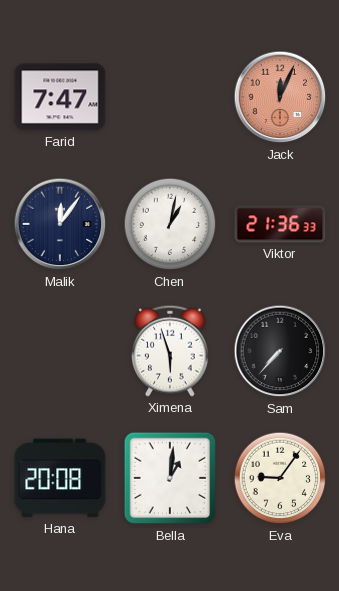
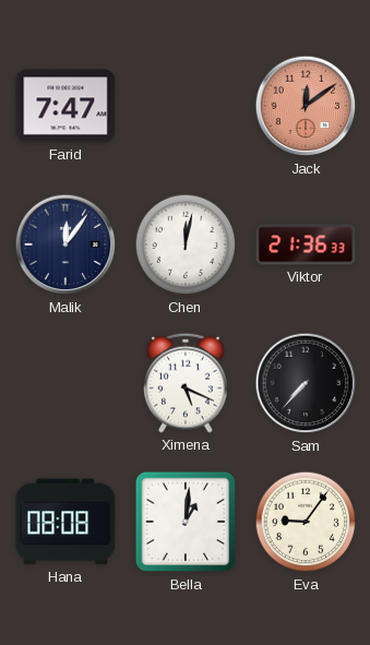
Jack: 12:04 -> 12:09 (306, 106)
Chen: 1:02 -> 12:02 (186, 244)
Ximena: 5:57 -> 5:19 (186, 383)
Hana: 20:08 -> 08:08 (65, 522)
